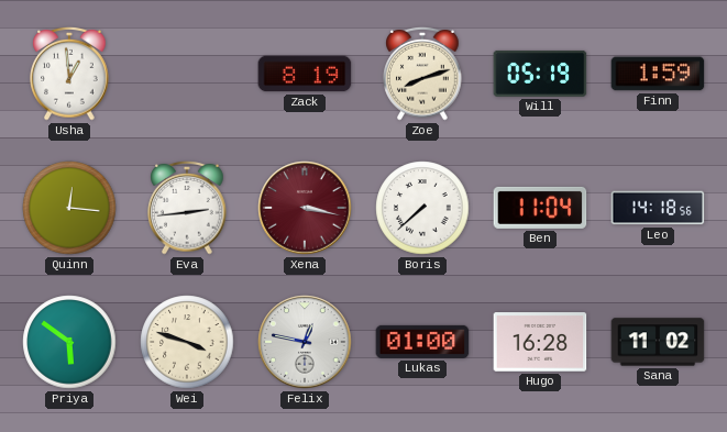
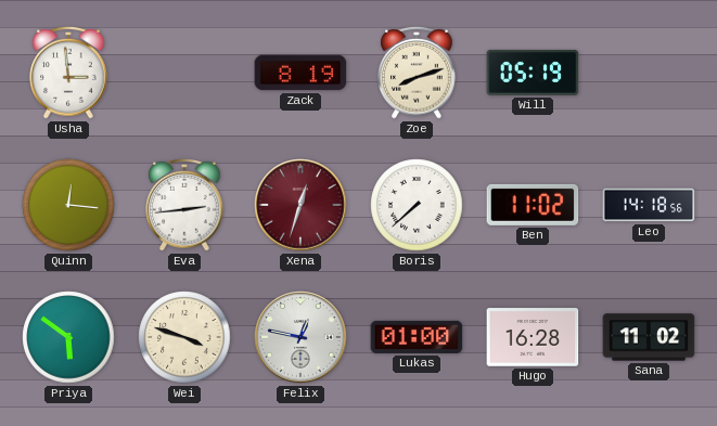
Usha: 12:59 -> 2:59 (68, 73)
Finn: 1:59 -> none (658, 74)
Xena: 3:17 -> 12:33 (300, 205)
Ben: 11:04 -> 11:02 (533, 205)
